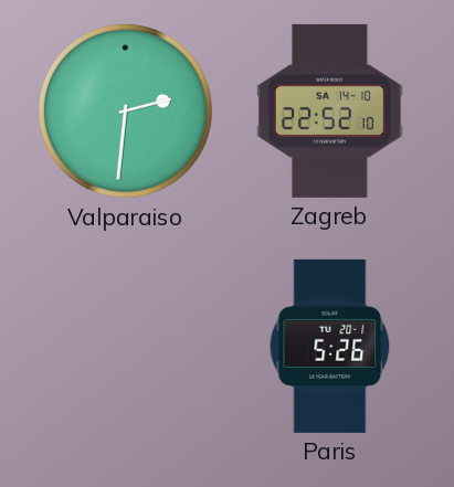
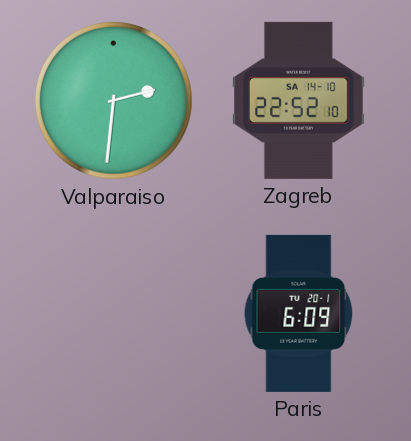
Paris: 5:26 -> 6:09 (299, 313)
